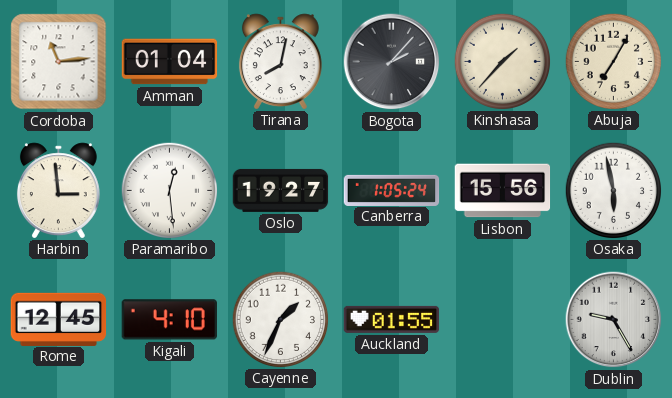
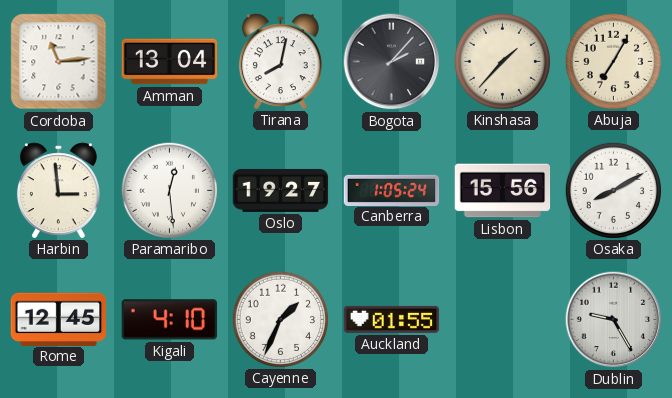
Amman: 01:04 -> 13:04 (170, 62)
Osaka: 5:58 -> 8:10 (613, 190)
